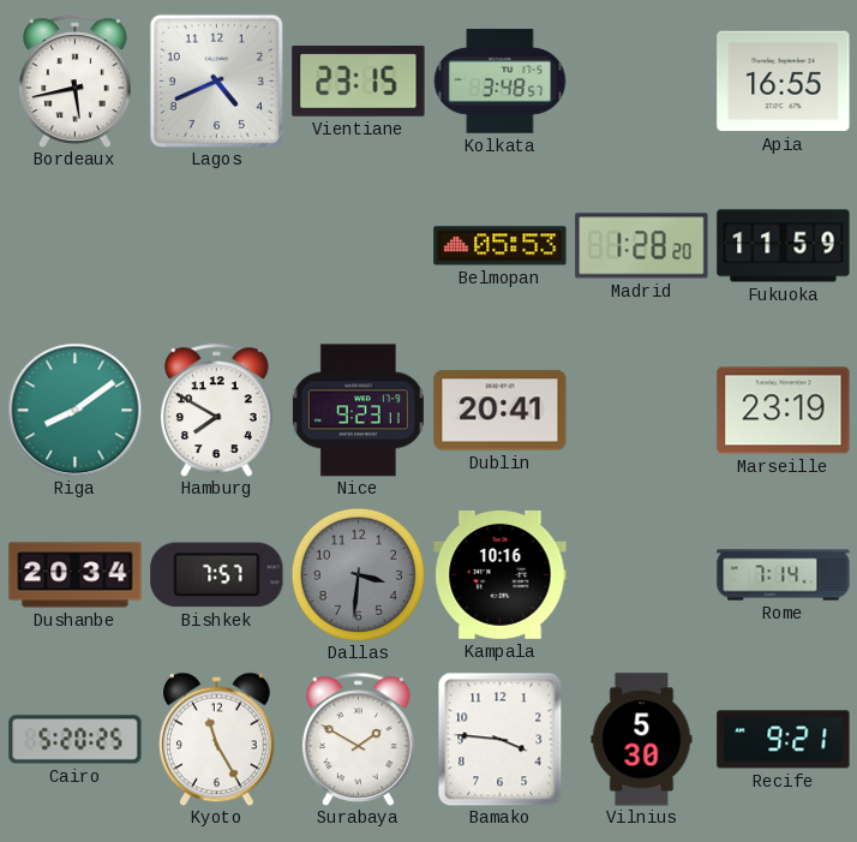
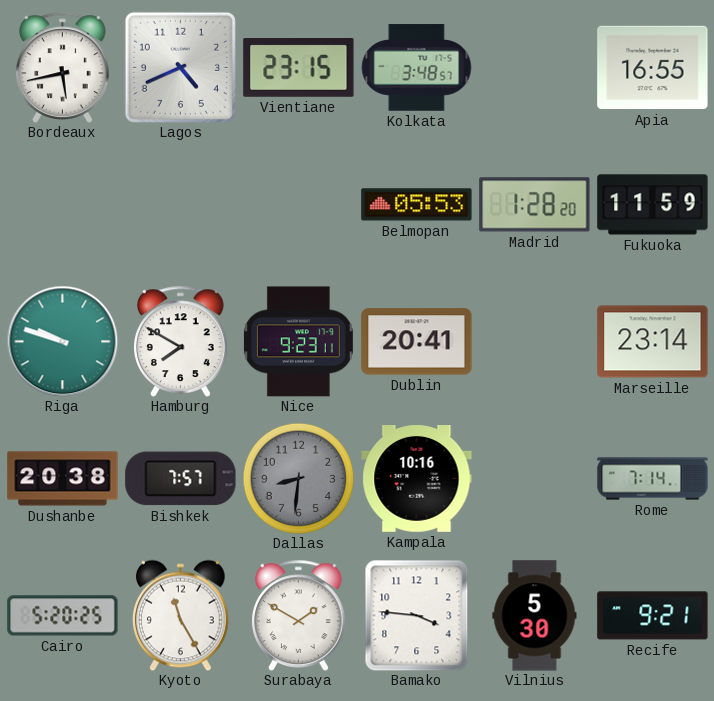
Riga: 8:09 -> 9:48 (62, 341)
Marseille: 23:19 -> 23:14 (653, 342)
Dushanbe: 20:34 -> 20:38 (63, 479)
Dallas: 3:31 -> 8:31 (298, 478)
